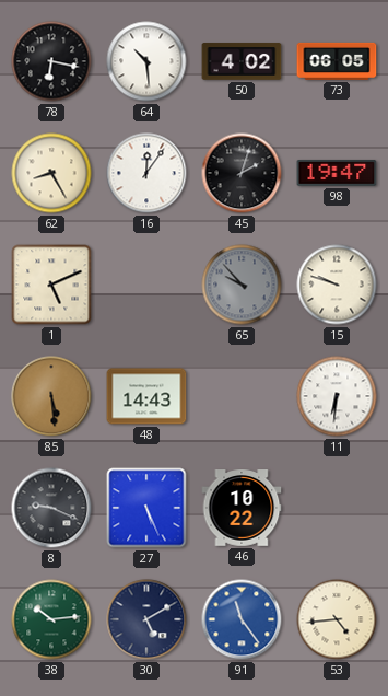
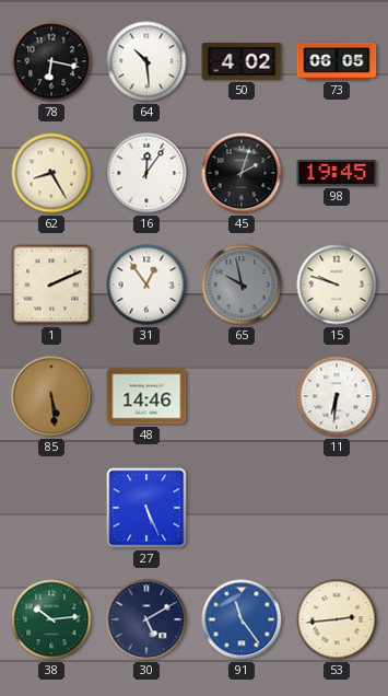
98: 19:47 -> 19:45 (337, 173)
1: 5:11 -> 2:11 (51, 285)
31: none -> 12:54 (146, 285)
65: 9:53 -> 9:58 (242, 285)
48: 14:43 -> 14:46 (146, 396)
8: 9:19 -> none (51, 508)
46: 10:22 -> none (242, 508)
53: 4:44 -> 2:44 (337, 619)
